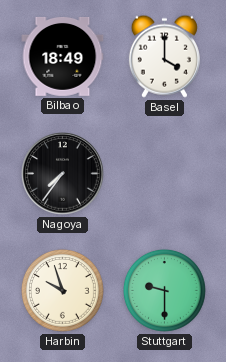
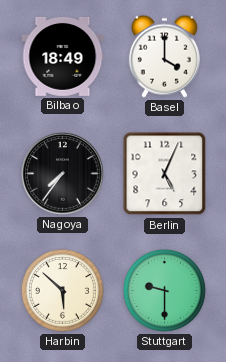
Berlin: none -> 5:04 (165, 174)
Harbin: 9:57 -> 5:52 (62, 290)
